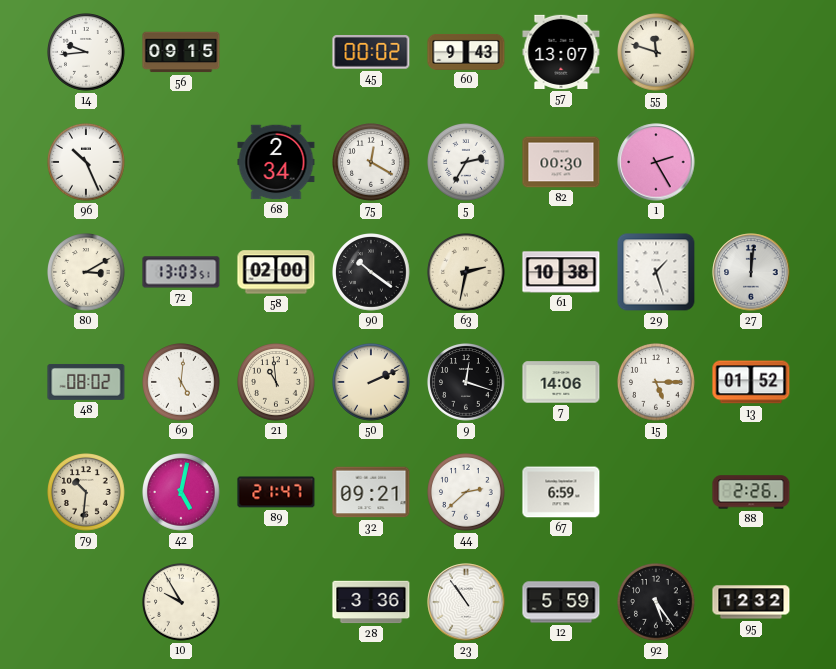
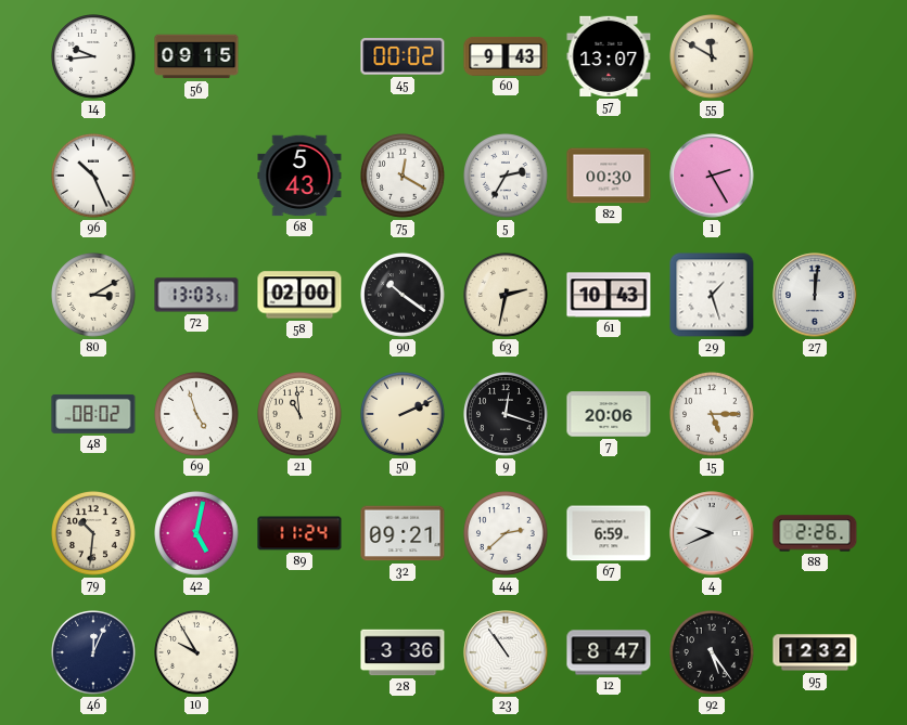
55: 11:48 -> 11:50 (713, 57)
68: 2:34 -> 5:43 (299, 176)
61: 10:38 -> 10:43 (609, 295)
69: 5:01 -> 4:57 (197, 415)
7: 14:06 -> 20:06 (609, 414)
13: 01:52 -> none (751, 382)
89: 21:47 -> 11:24 (299, 533)
4: none -> 9:41 (712, 533)
46: none -> 12:04 (94, 653)
12: 5:59 -> 8:47 (609, 652)
